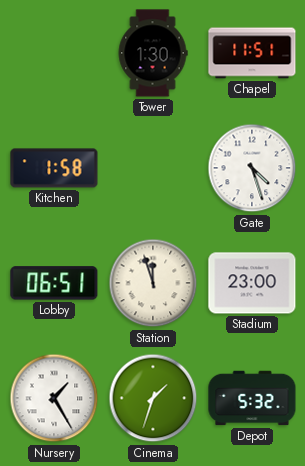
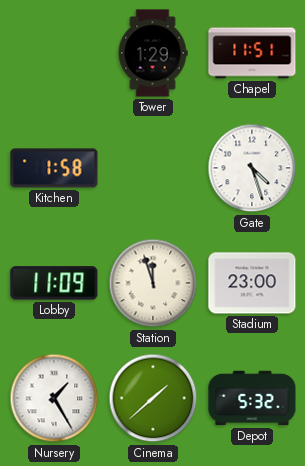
Tower: 1:30 -> 1:29 (153, 53)
Lobby: 06:51 -> 11:09 (54, 283)
Cinema: 1:33 -> 1:38 (153, 398)
